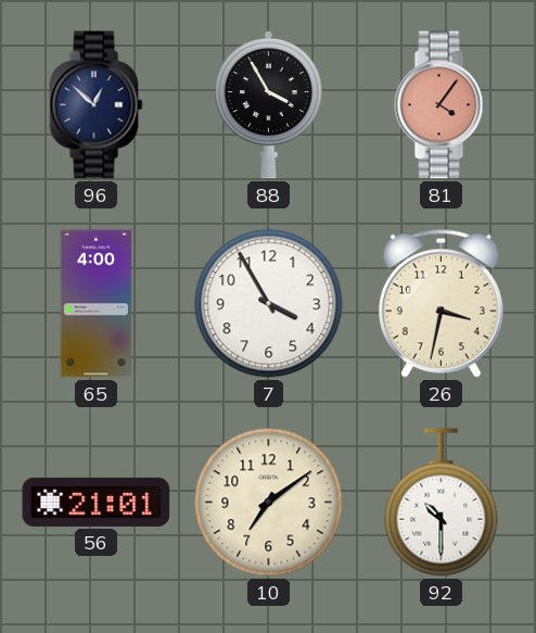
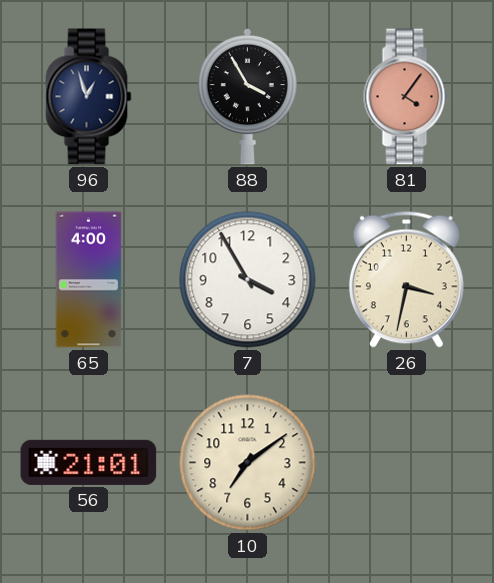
96: 12:52 -> 12:57 (89, 97)
92: 10:30 -> none (442, 503)
